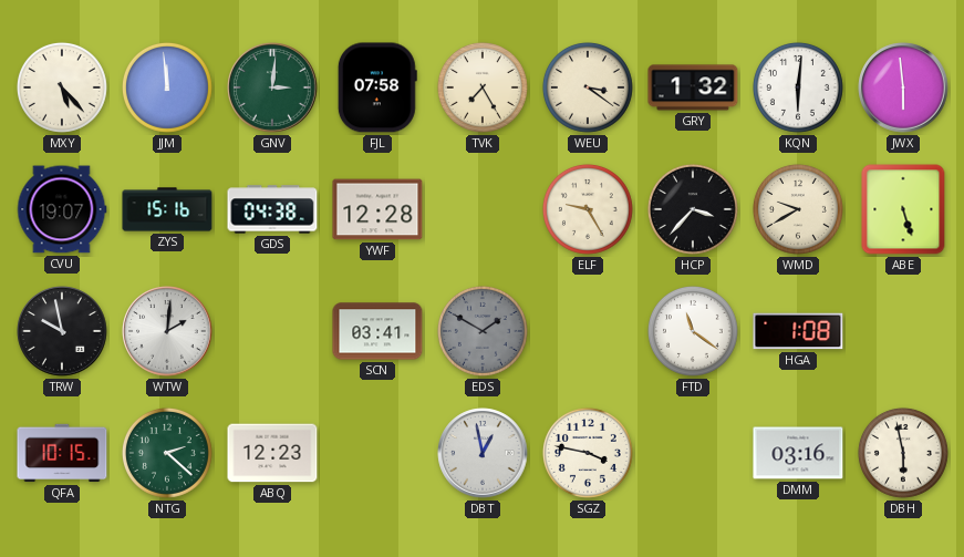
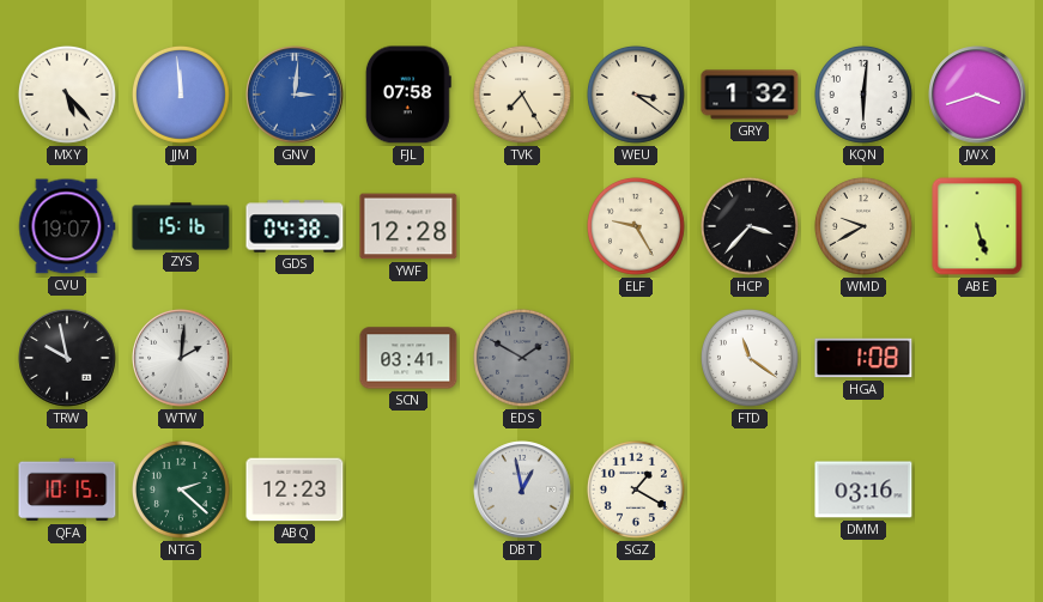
GNV dial: green -> blue (295, 95)
JWX: 5:59 -> 3:42 (977, 95)
SGZ: 3:47 -> 1:20 (636, 489)
DBH: 5:58 -> none (903, 453)
